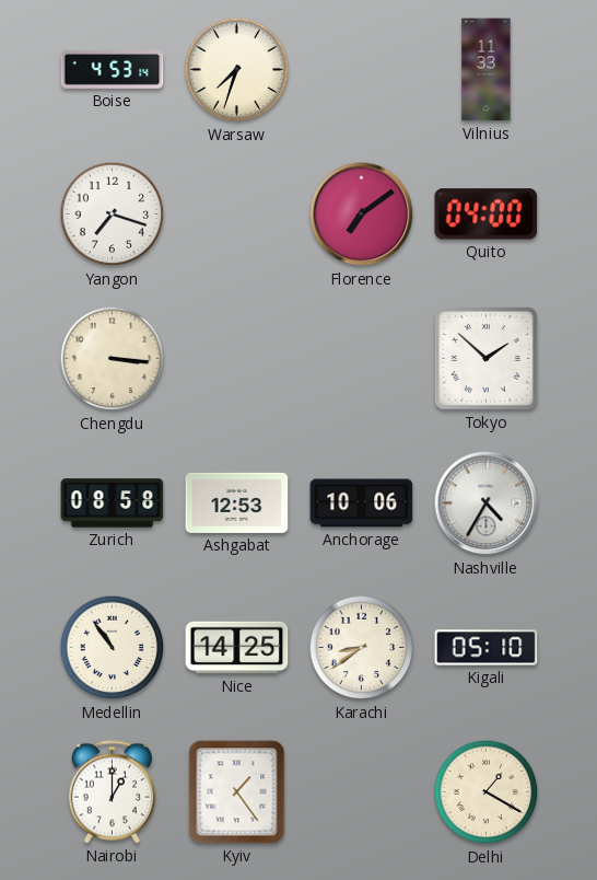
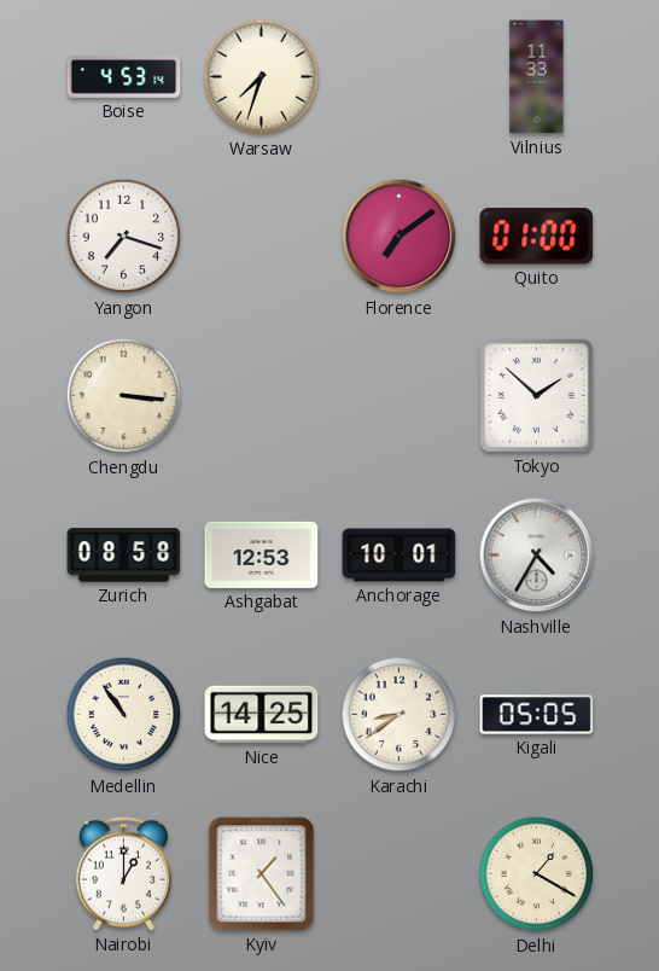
Quito: 04:00 -> 01:00 (537, 237)
Anchorage: 10:06 -> 10:01 (400, 556)
Kigali: 05:10 -> 05:05 (537, 715)
